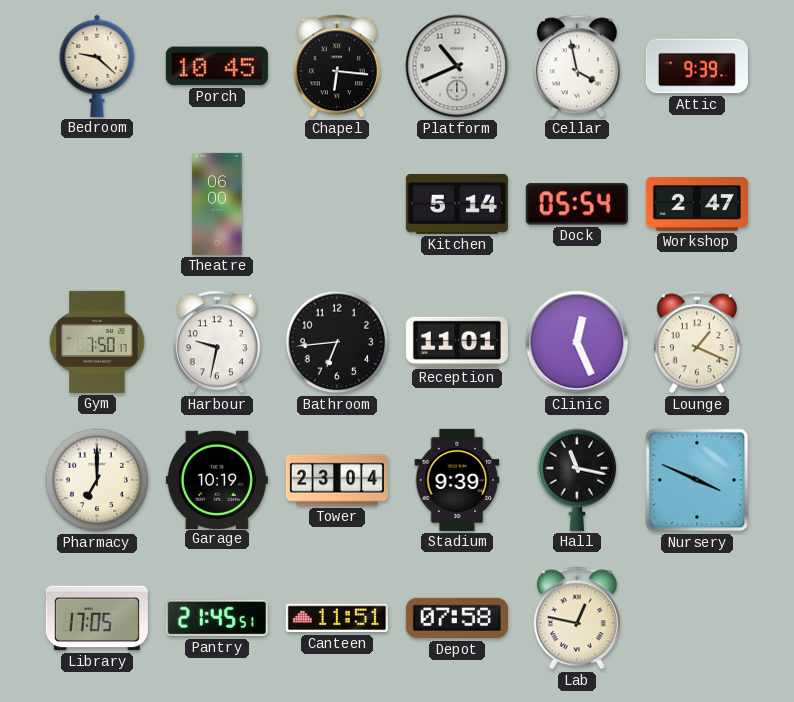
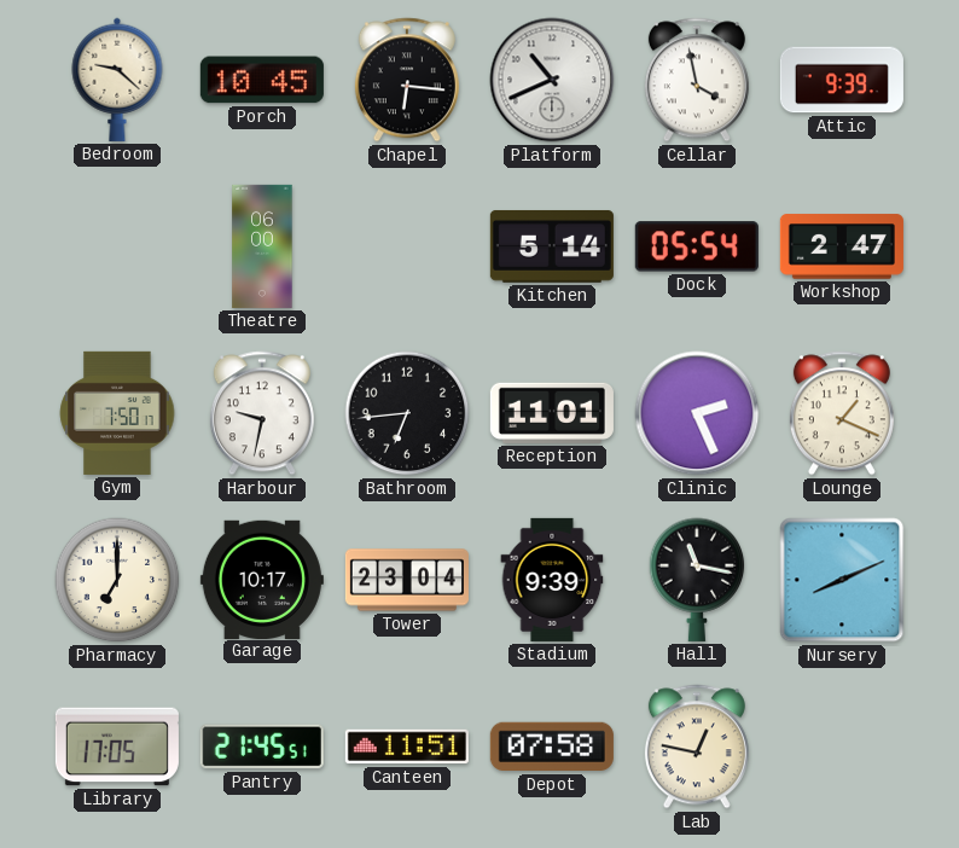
Clinic: 12:26 -> 2:26 (697, 413)
Garage: 10:19 -> 10:17 (262, 579)
Nursery: 3:49 -> 8:11 (842, 580)
